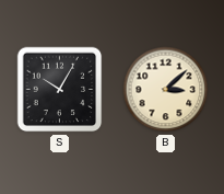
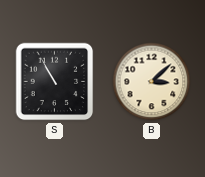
S: 10:05 -> 10:55 (55, 82)
